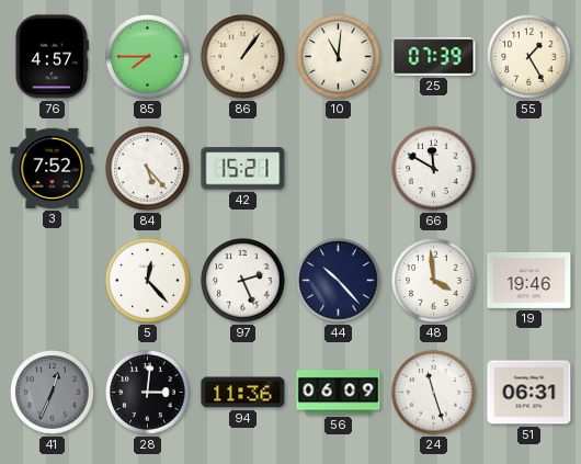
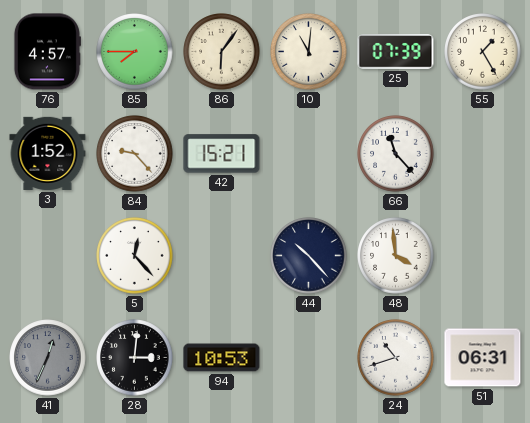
86: 1:06 -> 6:06 (222, 52)
3: 7:52 -> 1:52 (48, 153)
84: 5:23 -> 9:23 (135, 154)
66: 11:50 -> 11:23 (396, 154)
97: 2:26 -> none (243, 281)
19: 19:46 -> none (529, 280)
94: 11:36 -> 10:53 (222, 358)
56: 06:09 -> none (339, 393)
24: 11:27 -> 10:42 (396, 358)
